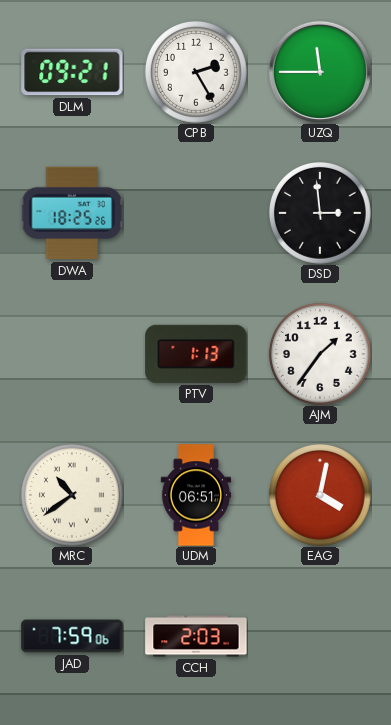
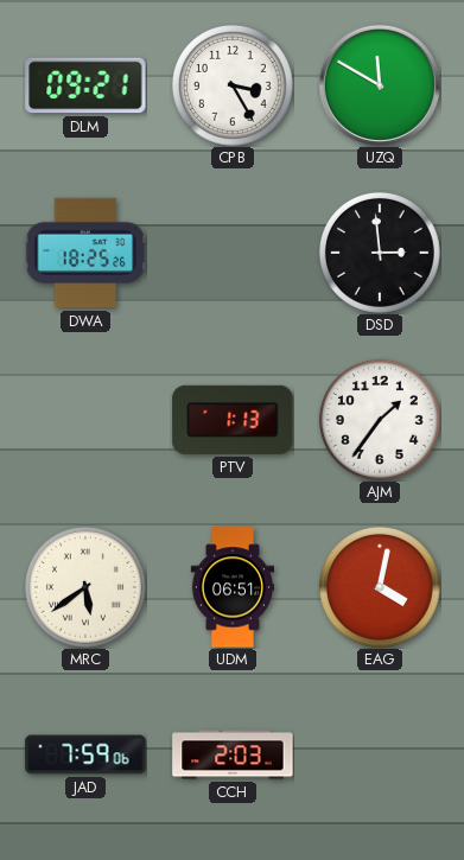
CPB: 2:25 -> 3:25 (233, 85)
UZQ: 11:45 -> 11:50 (380, 85)
MRC: 10:39 -> 5:39 (85, 587)
